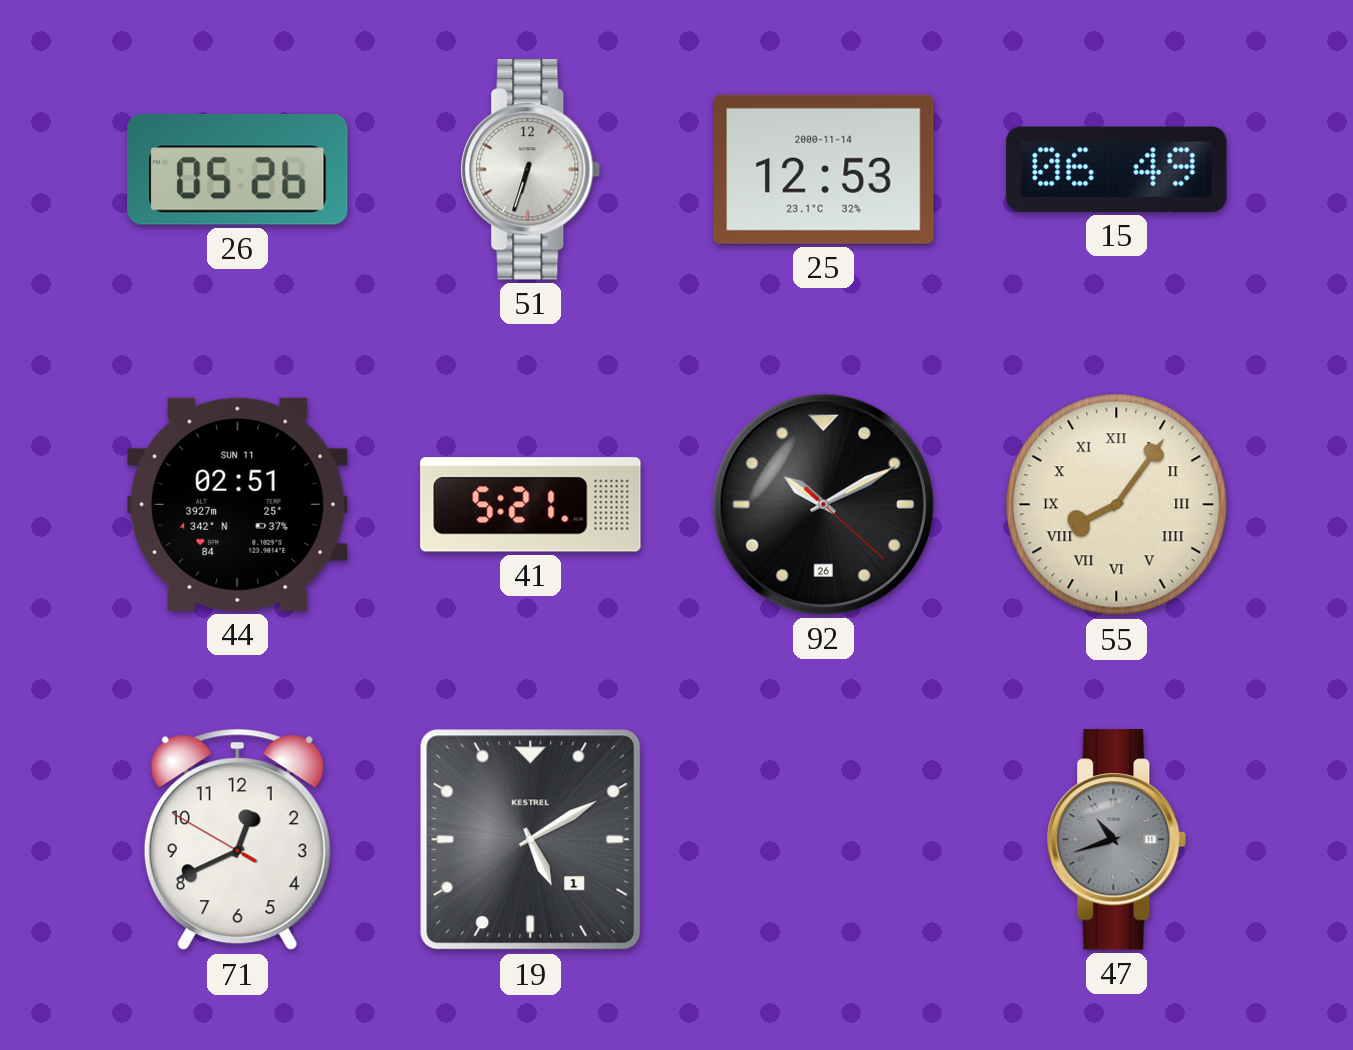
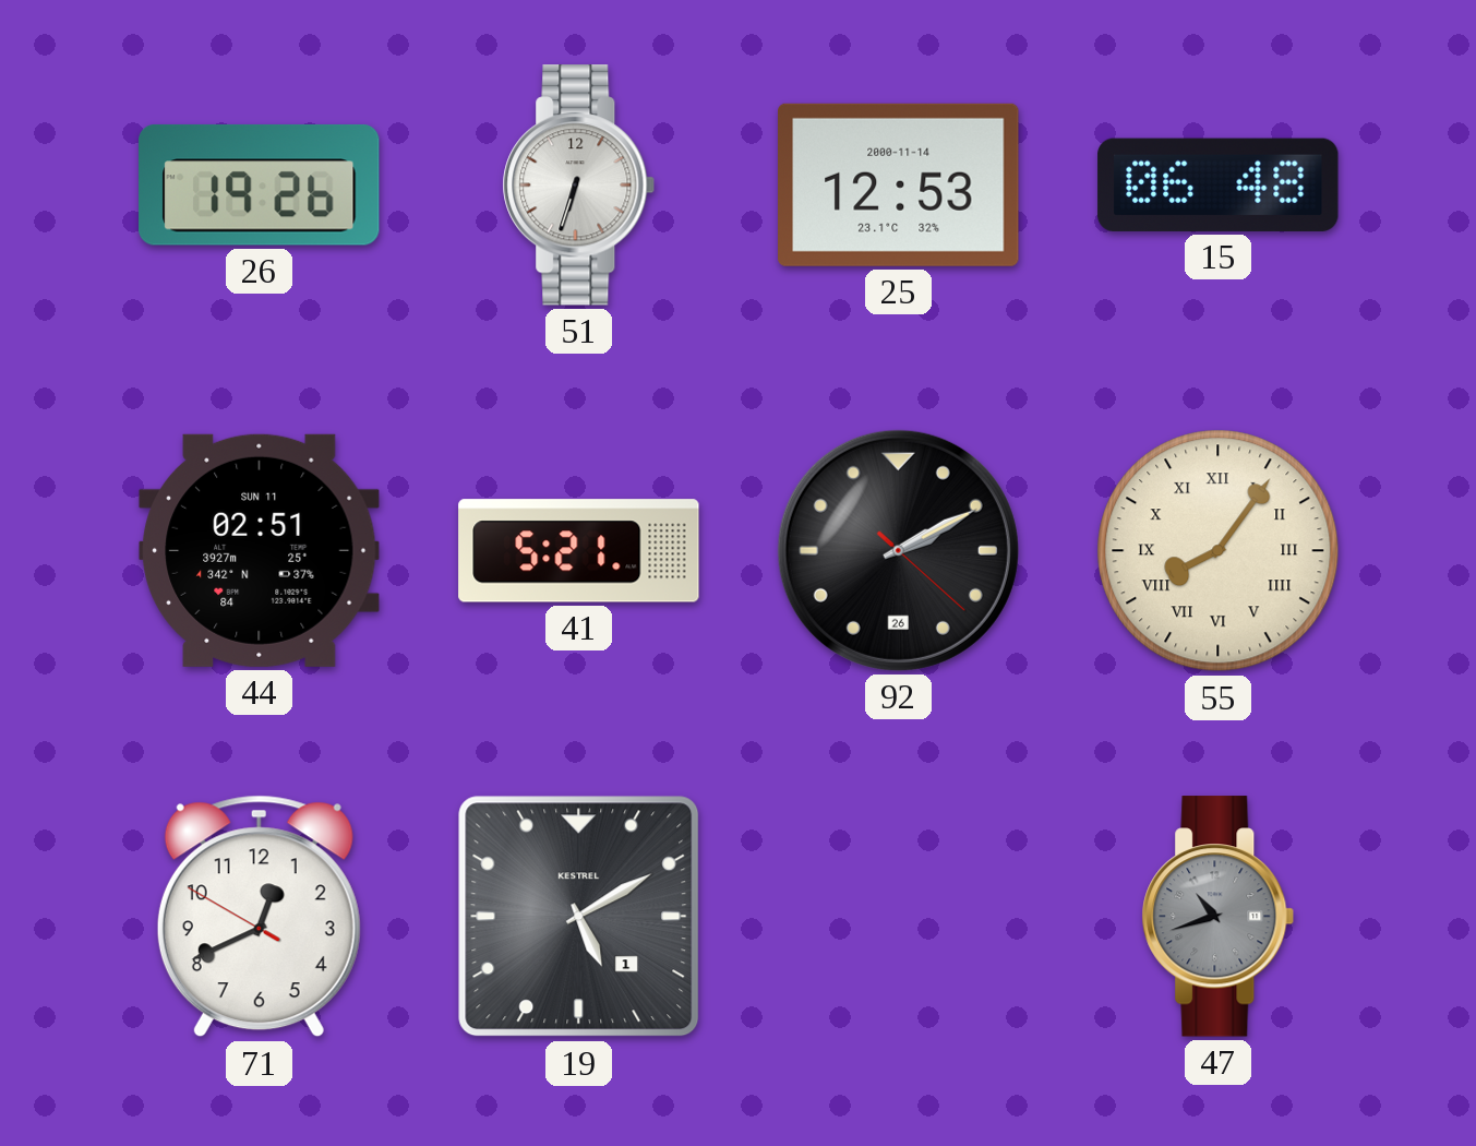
26: 05:26 -> 19:26 (260, 184)
15: 06:49 -> 06:48 (1219, 184)
92: 10:10 -> 2:10 (898, 550)
